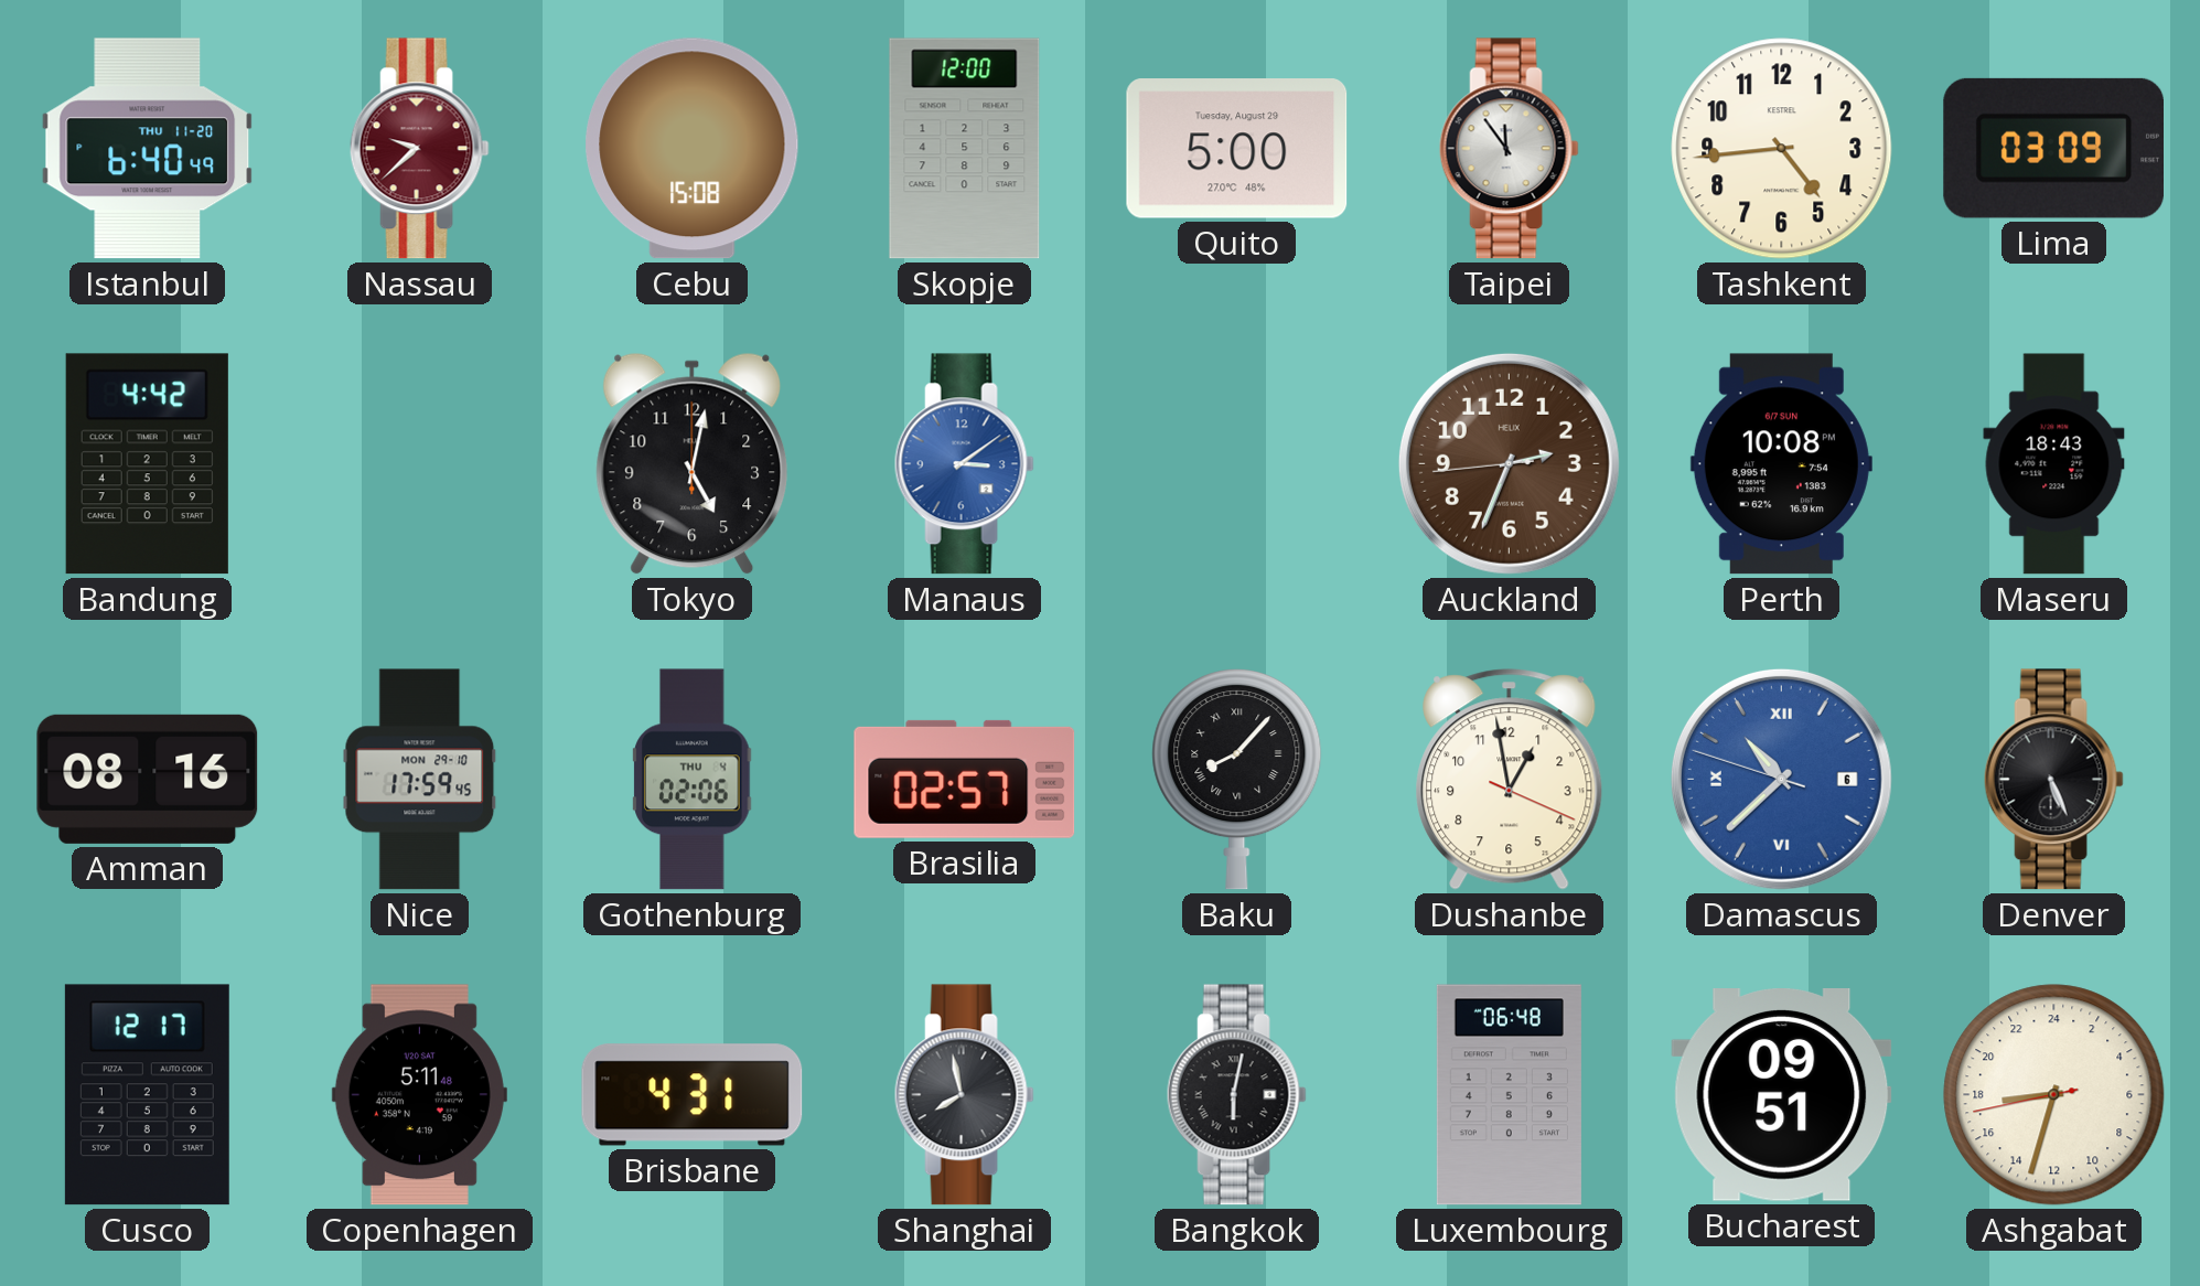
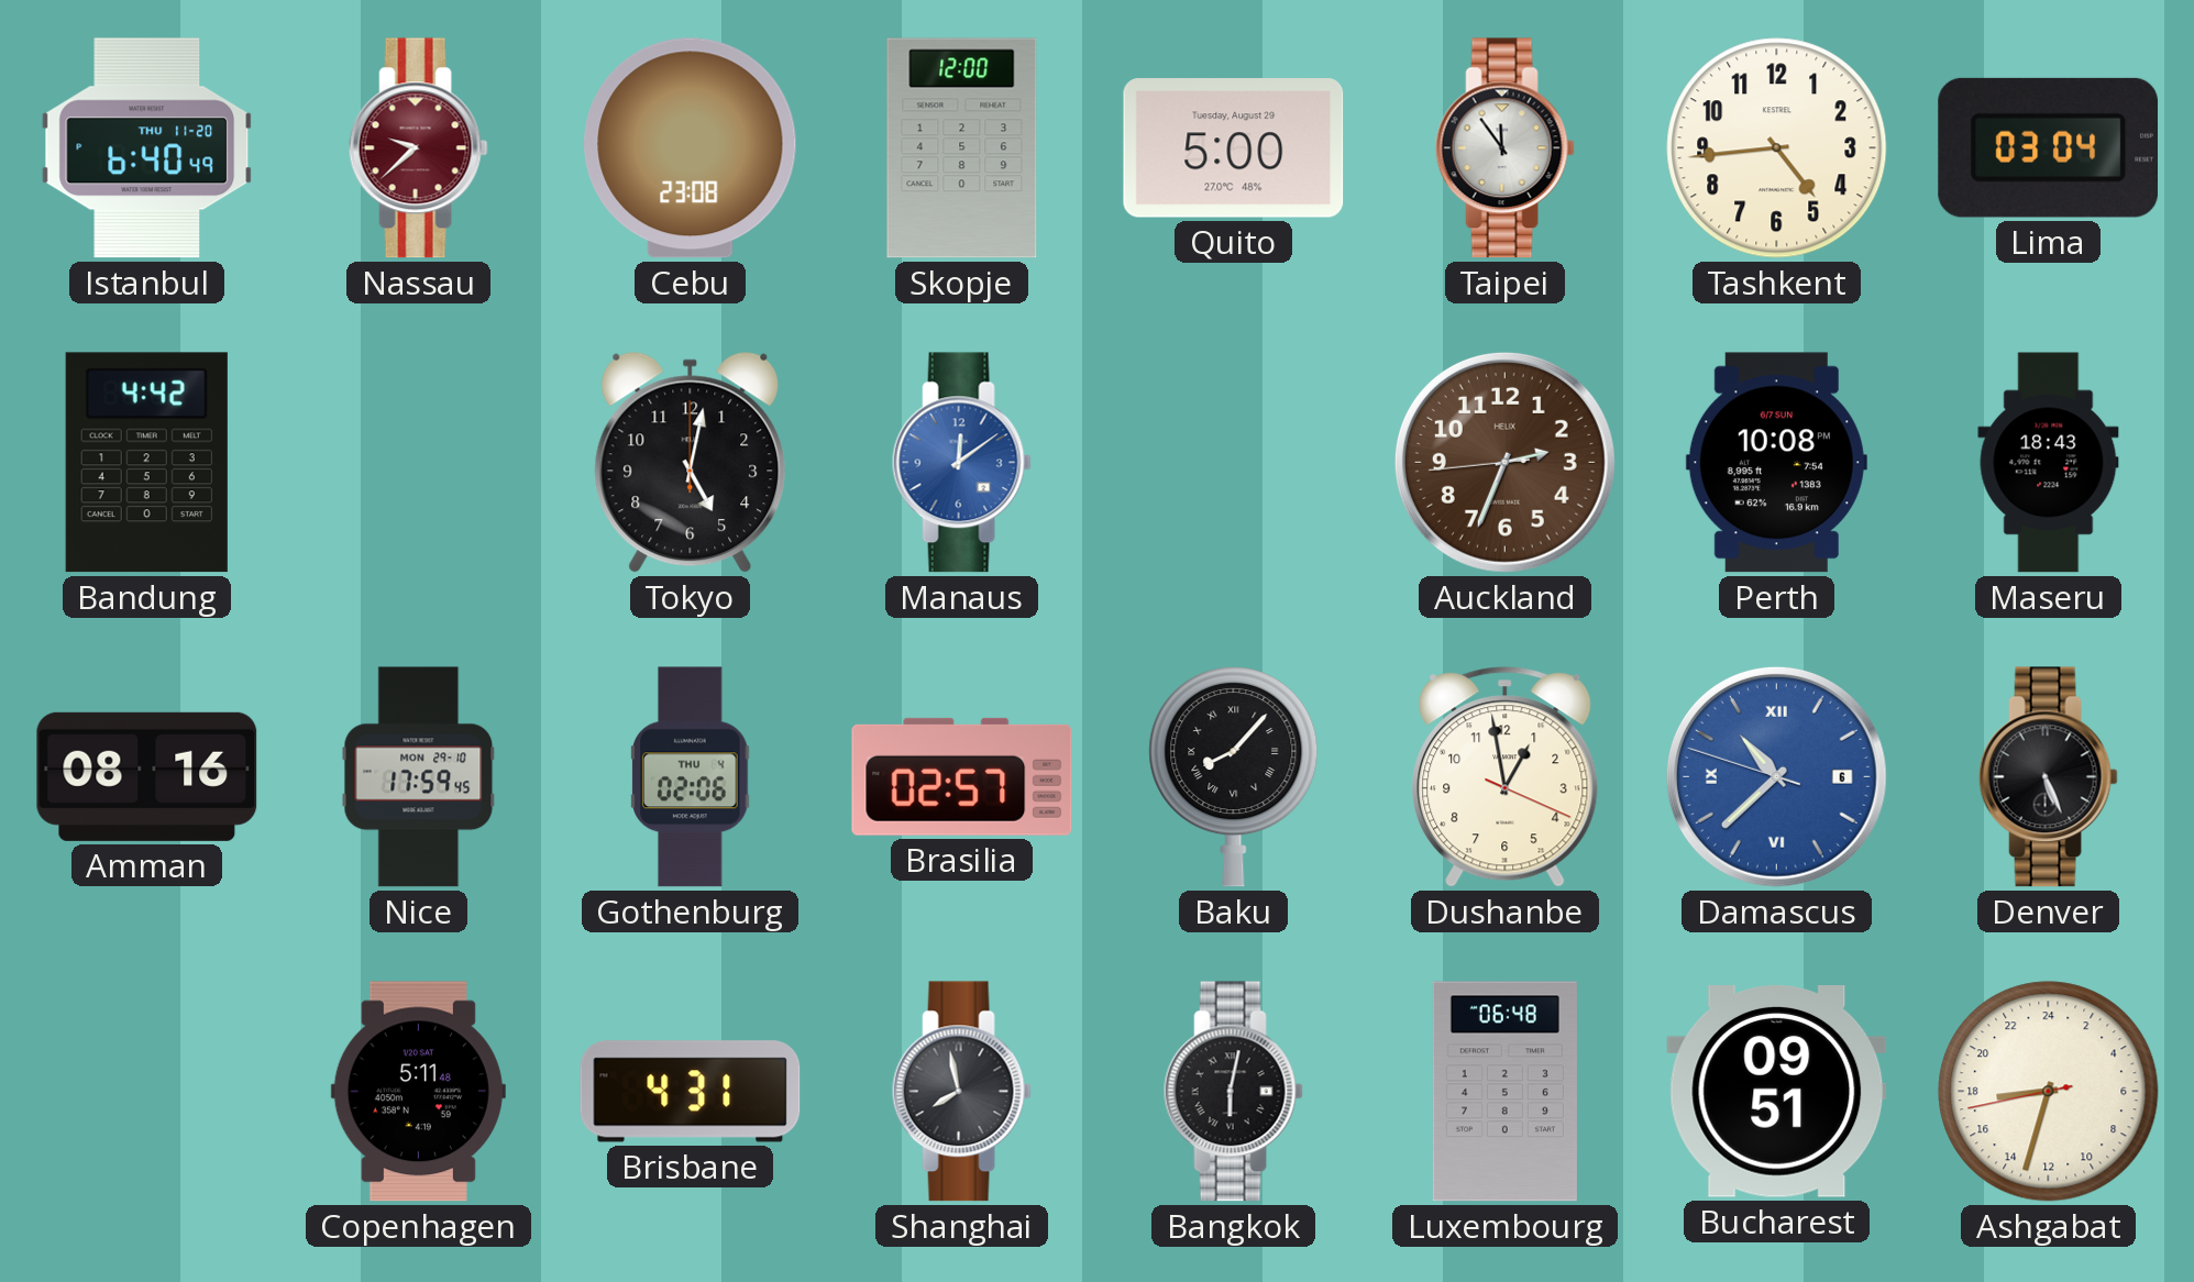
Cebu: 15:08 -> 23:08 (691, 148)
Lima: 03:09 -> 03:04 (2048, 147)
Manaus: 3:09 -> 12:09 (961, 463)
Cusco: 12:17 -> none (147, 1095)
